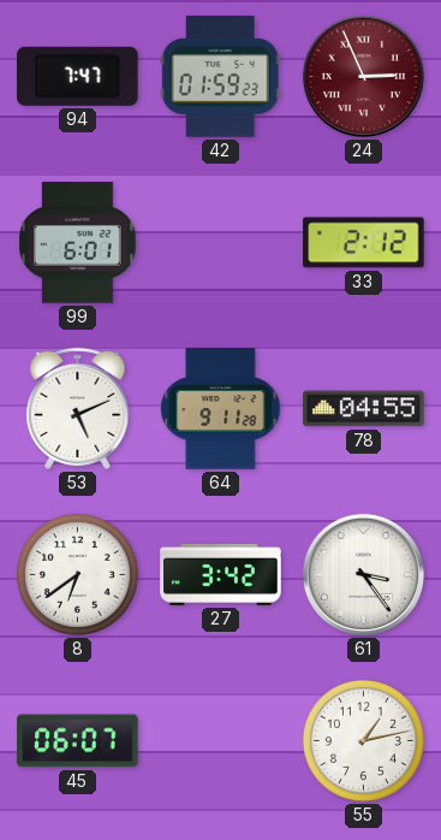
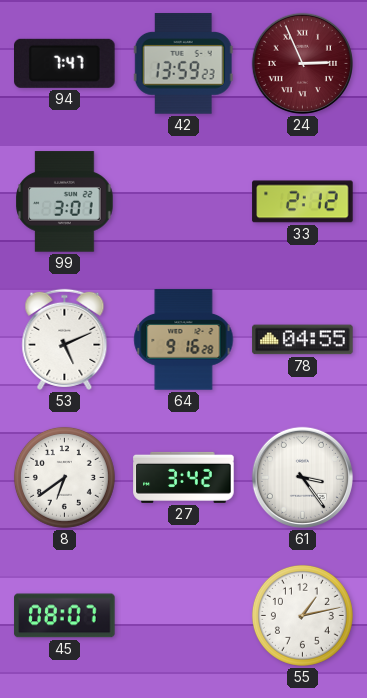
42: 01:59 -> 13:59 (183, 64)
99: 6:01 -> 3:01 (65, 202)
64: 9:11 -> 9:16 (184, 340)
45: 06:07 -> 08:07 (65, 616)
